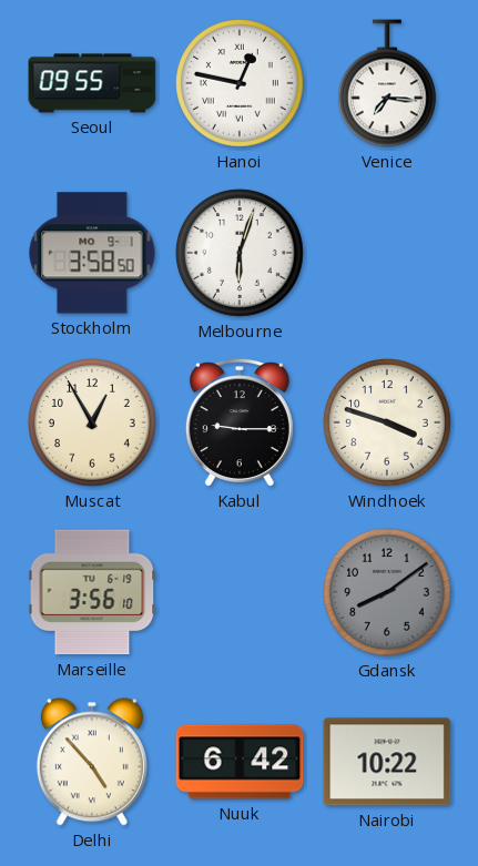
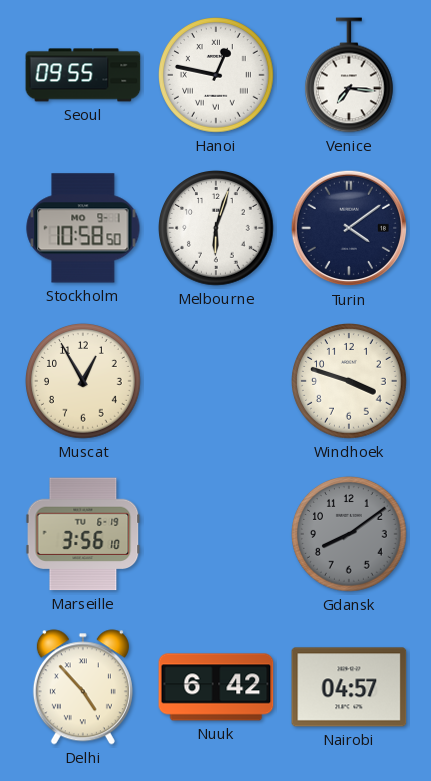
Stockholm: 3:58 -> 10:58 (83, 228)
Turin: none -> 4:09 (349, 228)
Kabul: 9:15 -> none (240, 422)
Nairobi: 10:22 -> 04:57 (349, 687)
